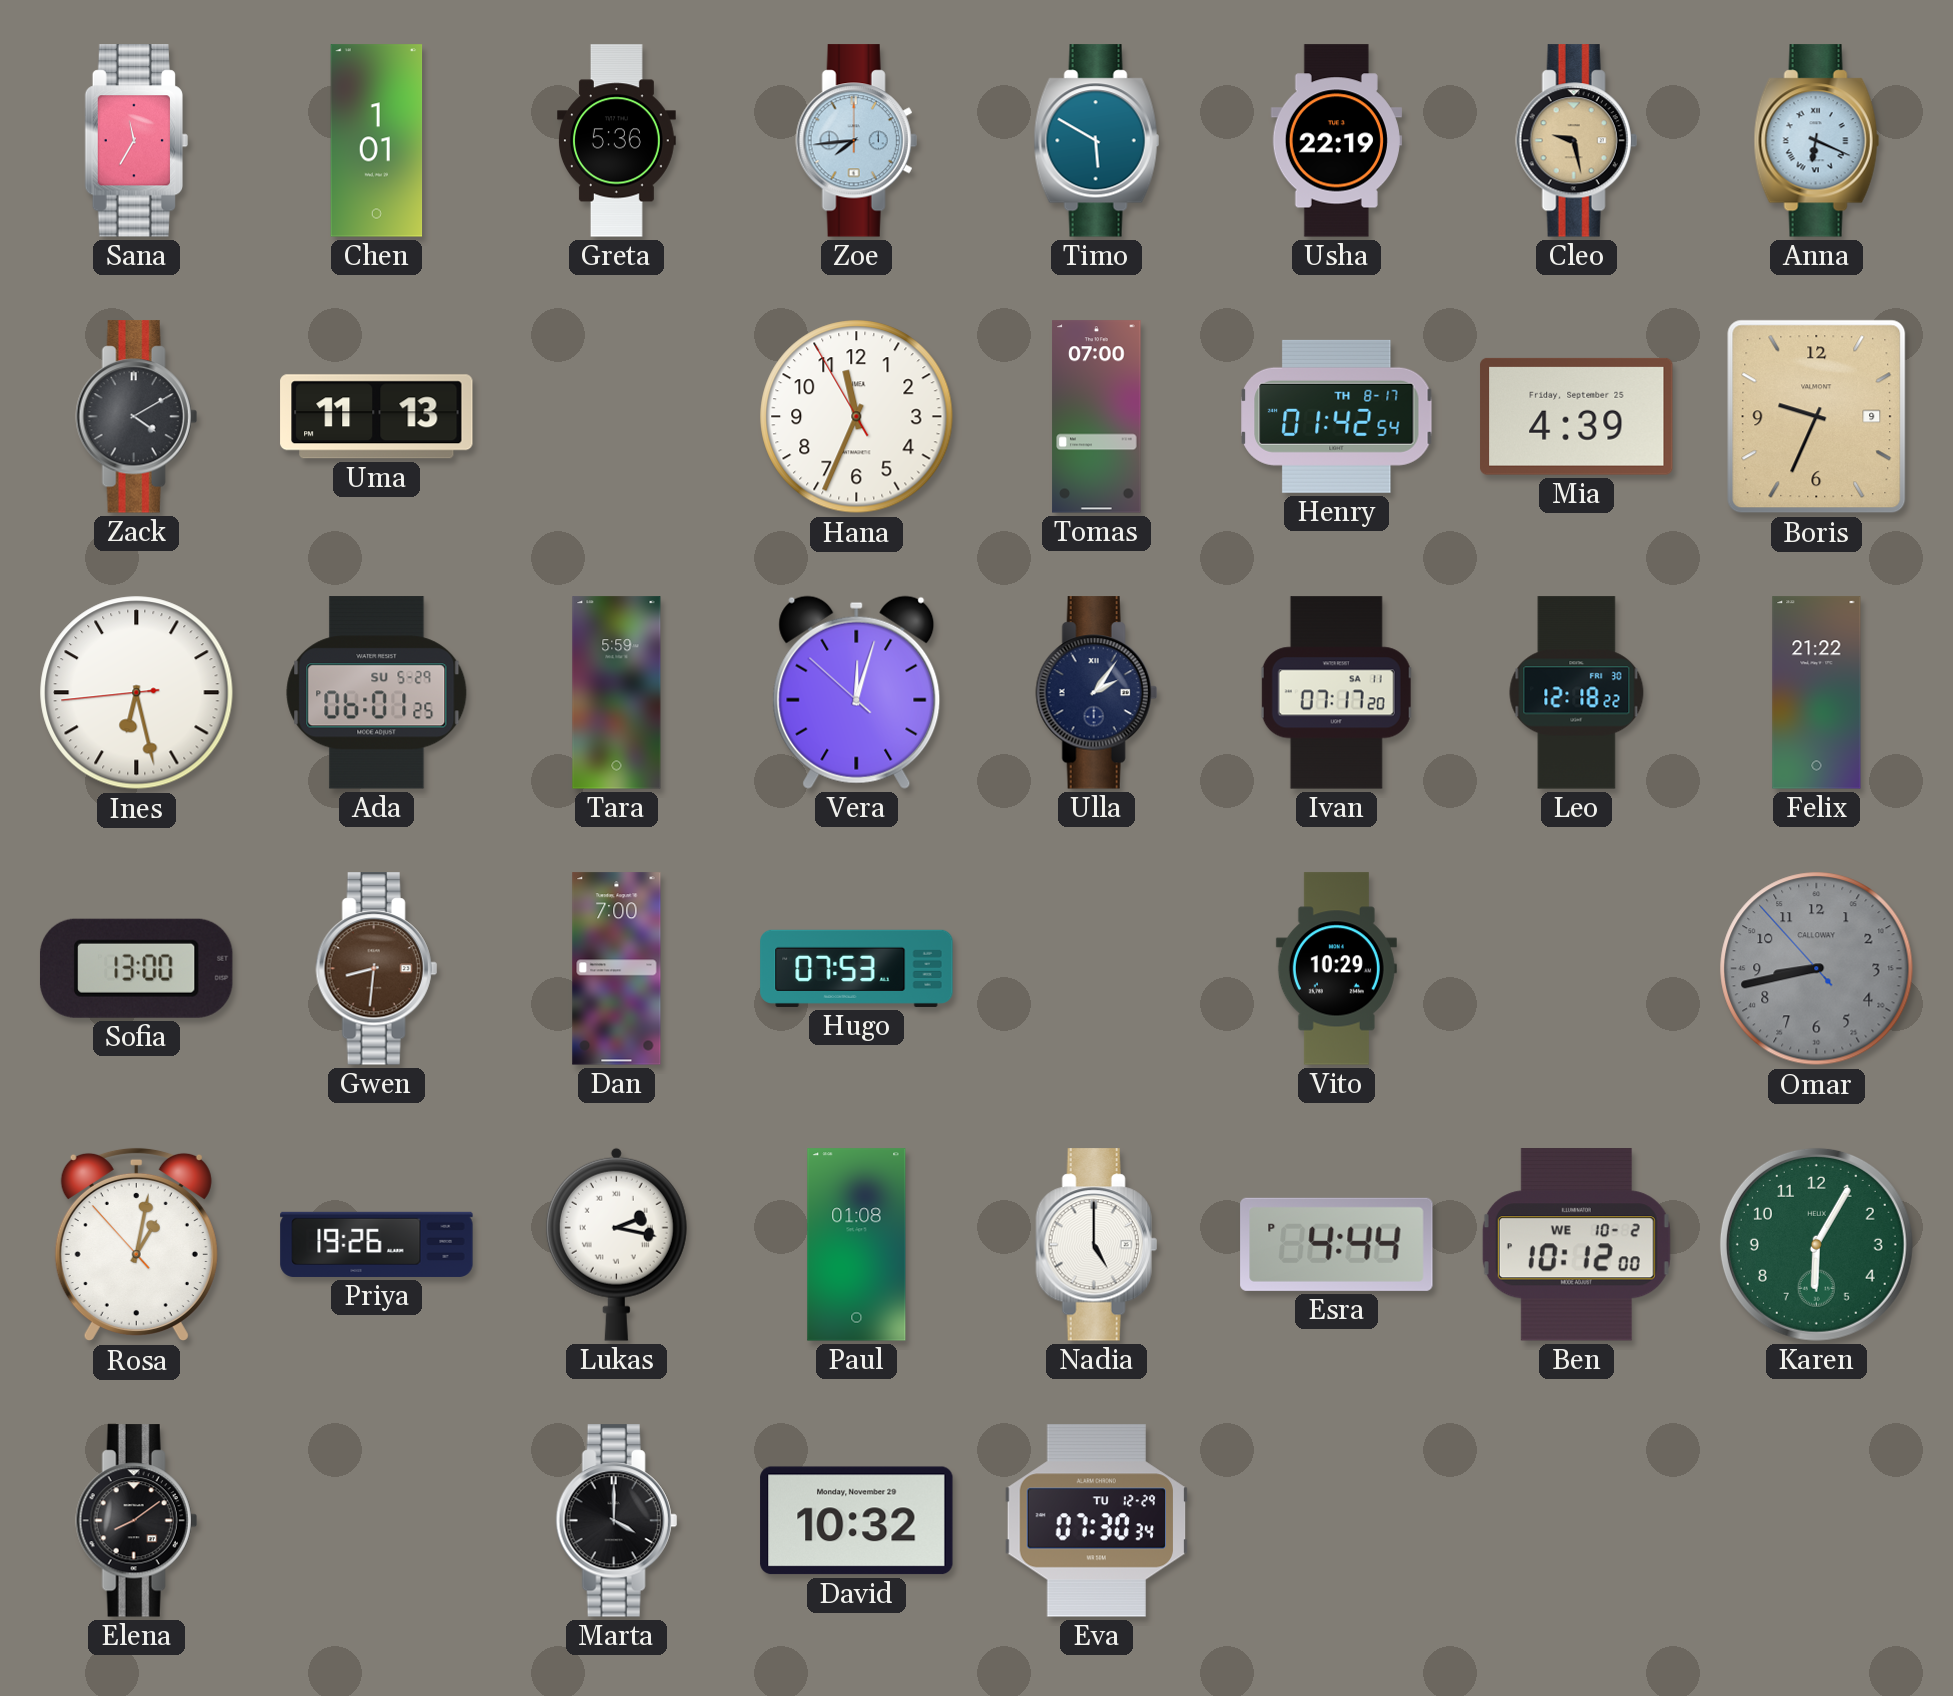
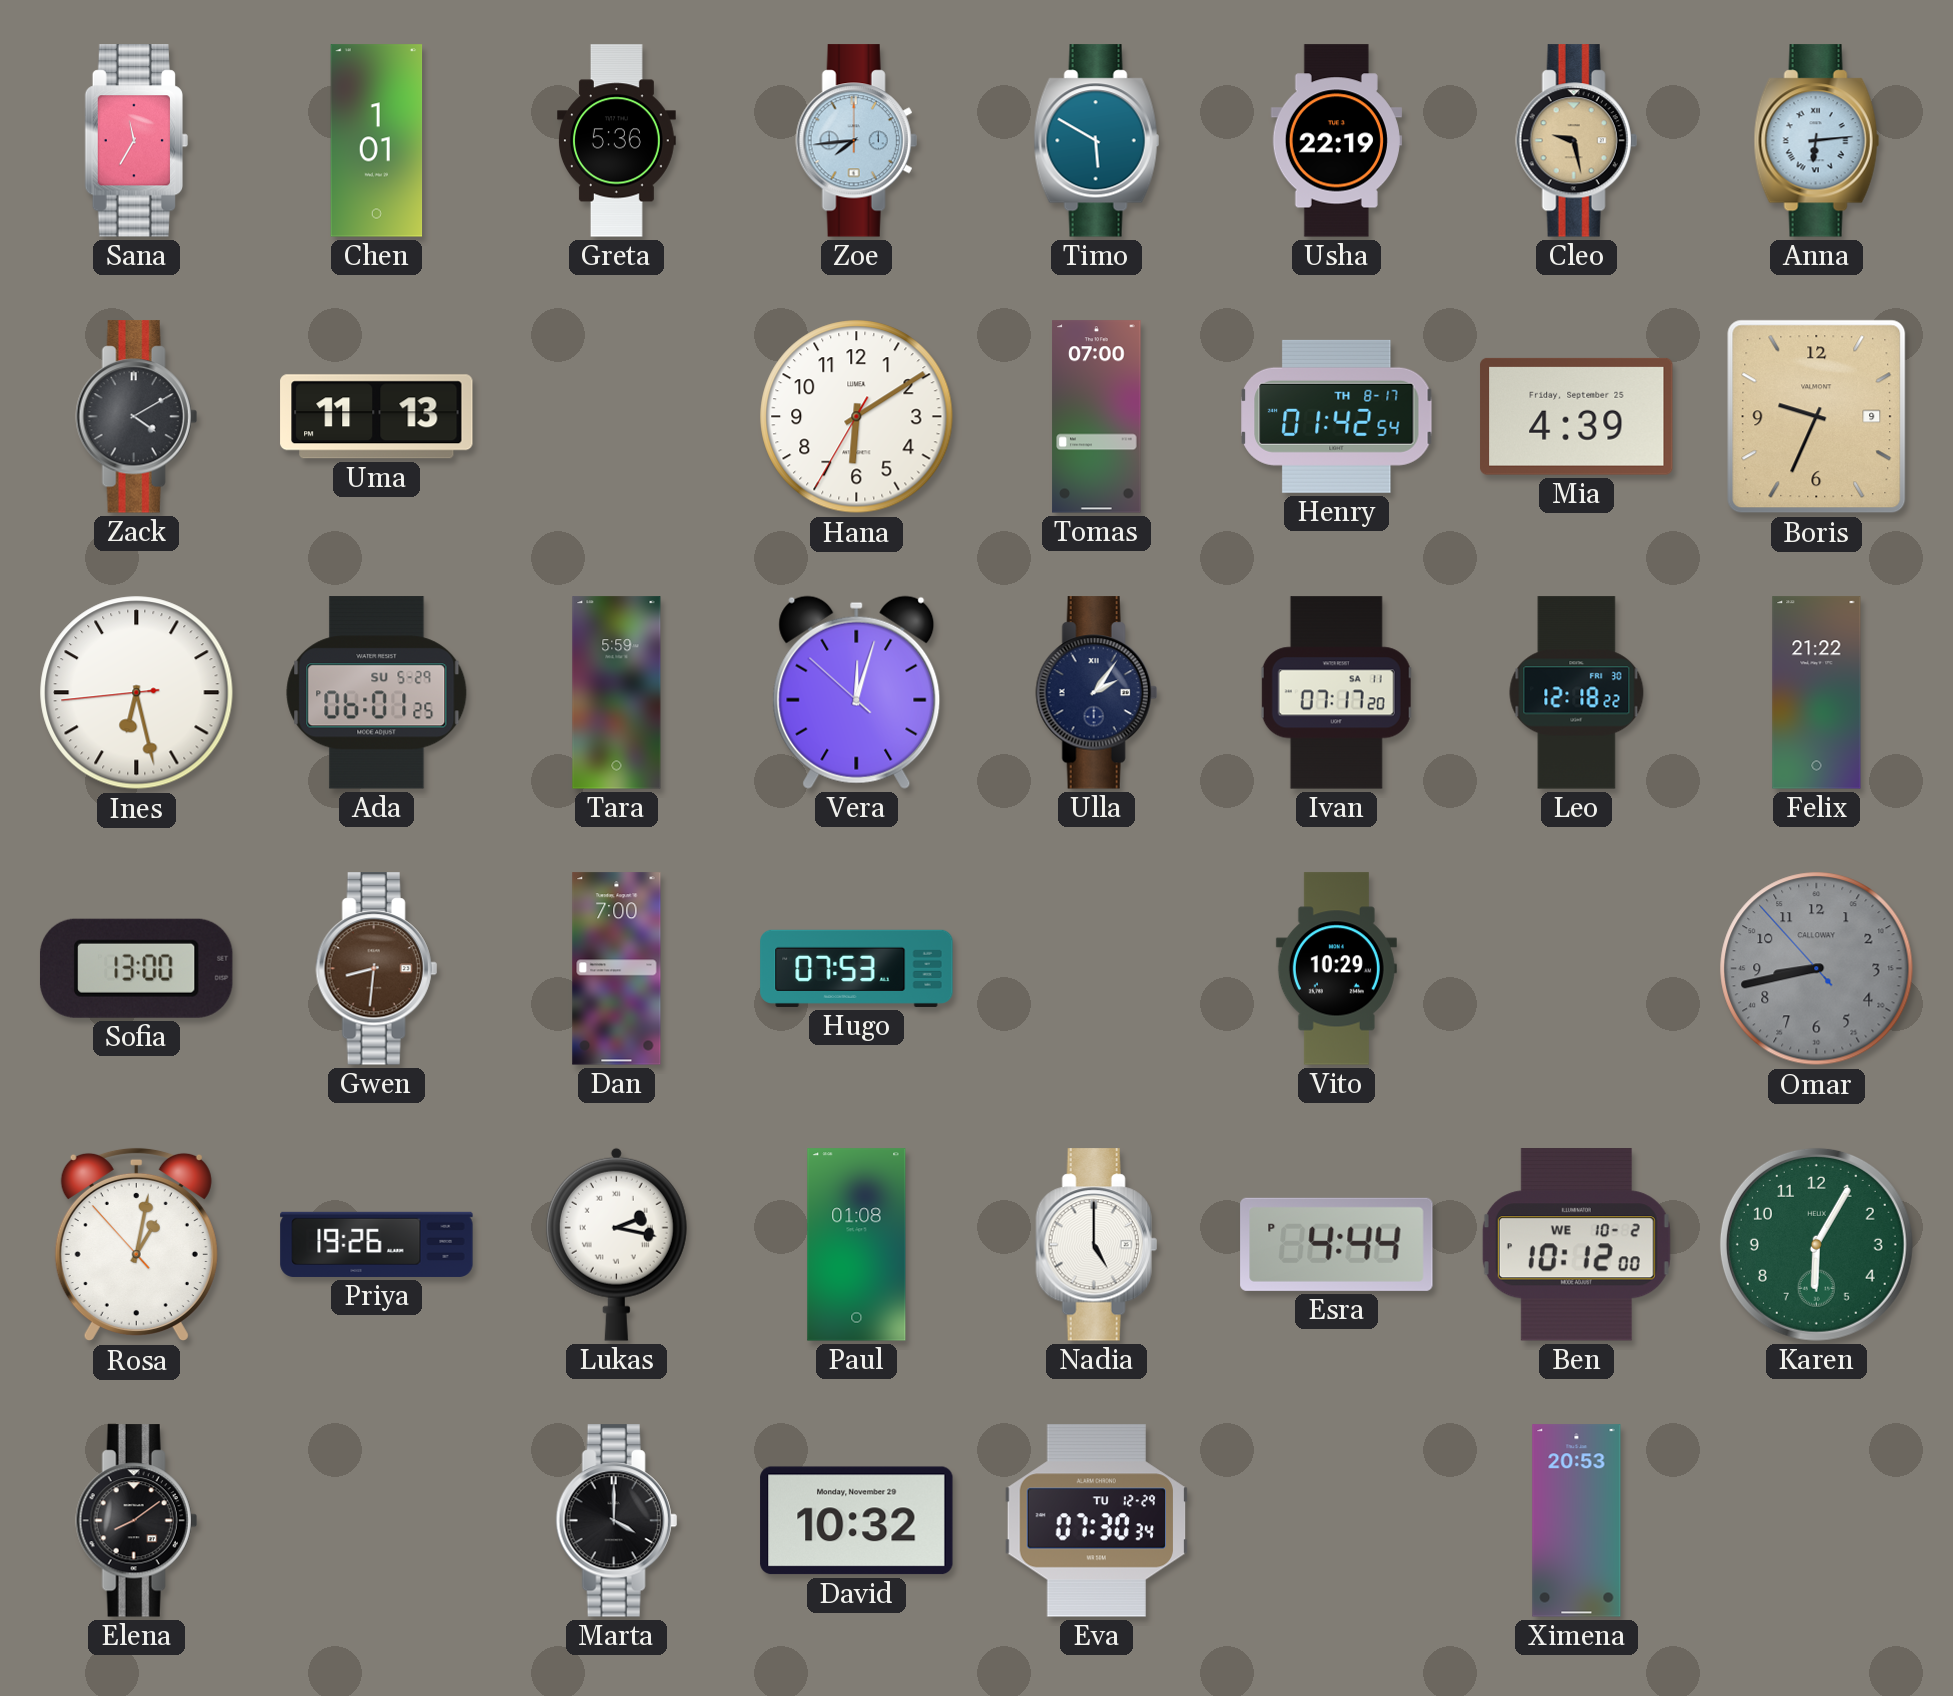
Anna: 6:19 -> 6:14 (1816, 141)
Hana: 11:33 -> 6:09 (857, 417)
Ximena: none -> 20:53 (1577, 1521)
